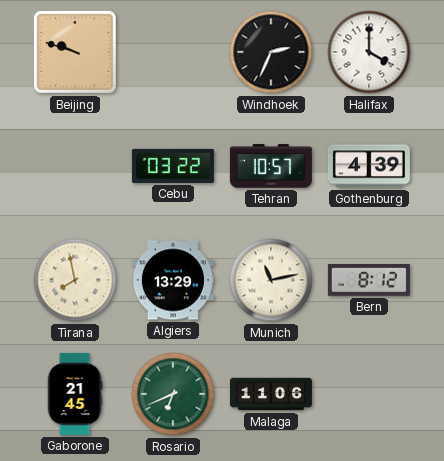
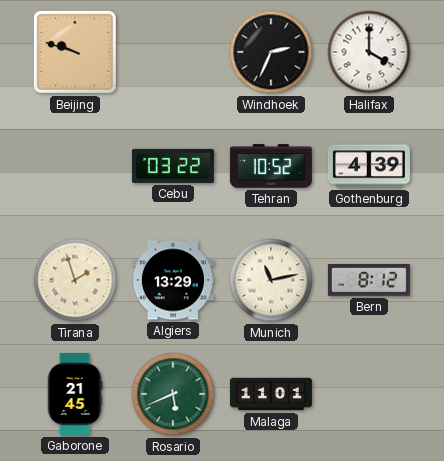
Tehran: 10:57 -> 10:52 (271, 166)
Tirana: 7:58 -> 1:57 (75, 280)
Rosario: 6:41 -> 5:41 (173, 394)
Malaga: 11:06 -> 11:01 (271, 394)
